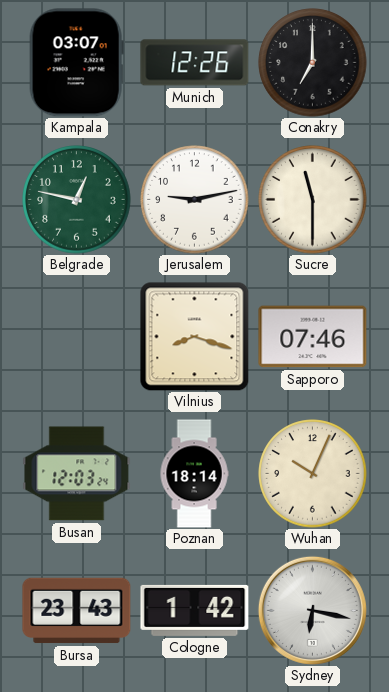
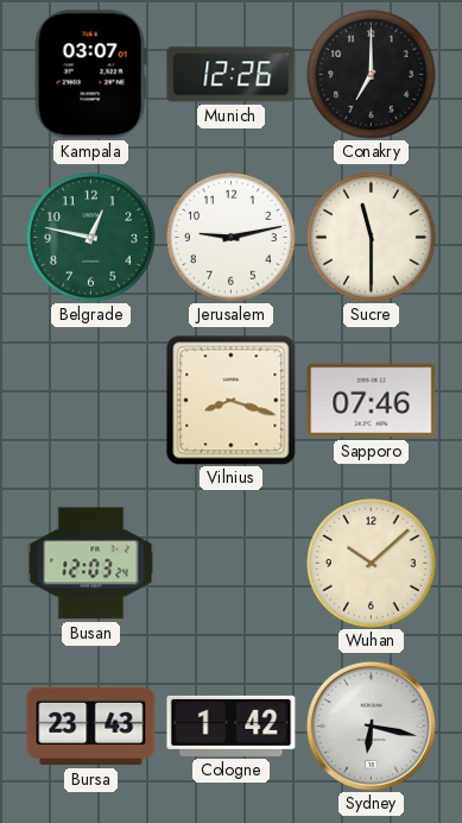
Poznan: 18:14 -> none (194, 474)
Wuhan: 10:04 -> 10:08 (372, 564)
